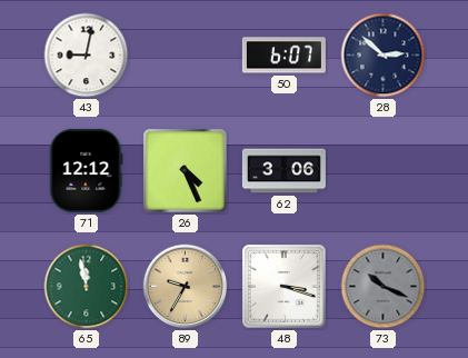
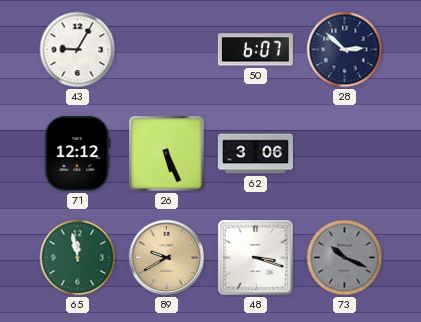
43: 9:02 -> 9:05 (78, 50)
26: 4:26 -> 5:26 (167, 154)
89: 9:35 -> 9:40 (167, 258)
